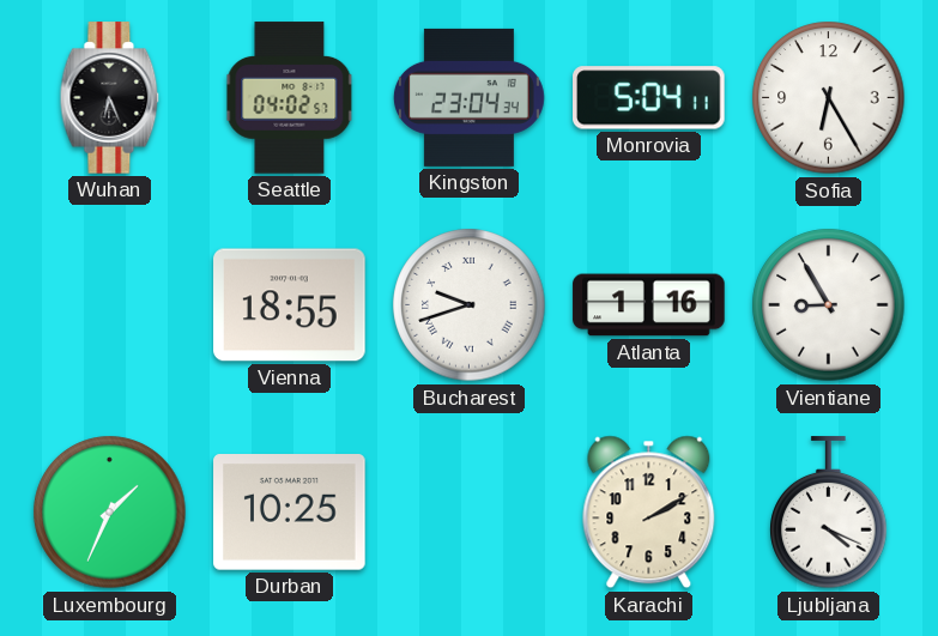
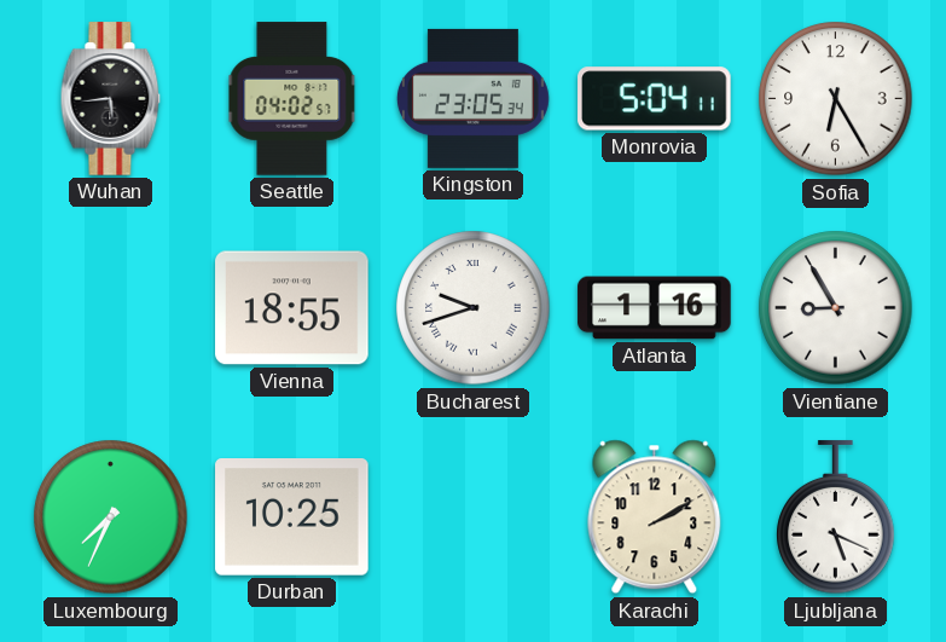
Wuhan: 6:26 -> 5:44 (111, 99)
Kingston: 23:04 -> 23:05 (472, 98)
Luxembourg: 1:34 -> 7:34 (111, 517)
Ljubljana: 4:19 -> 5:19 (836, 517)
